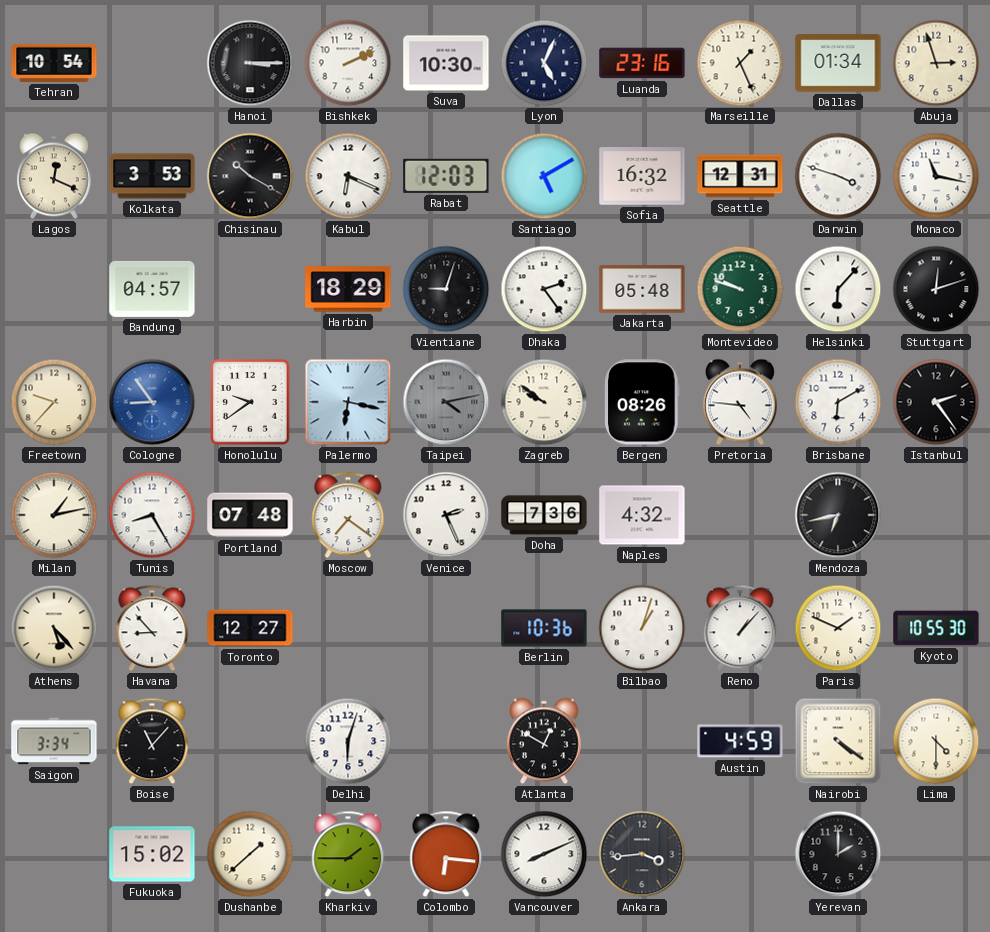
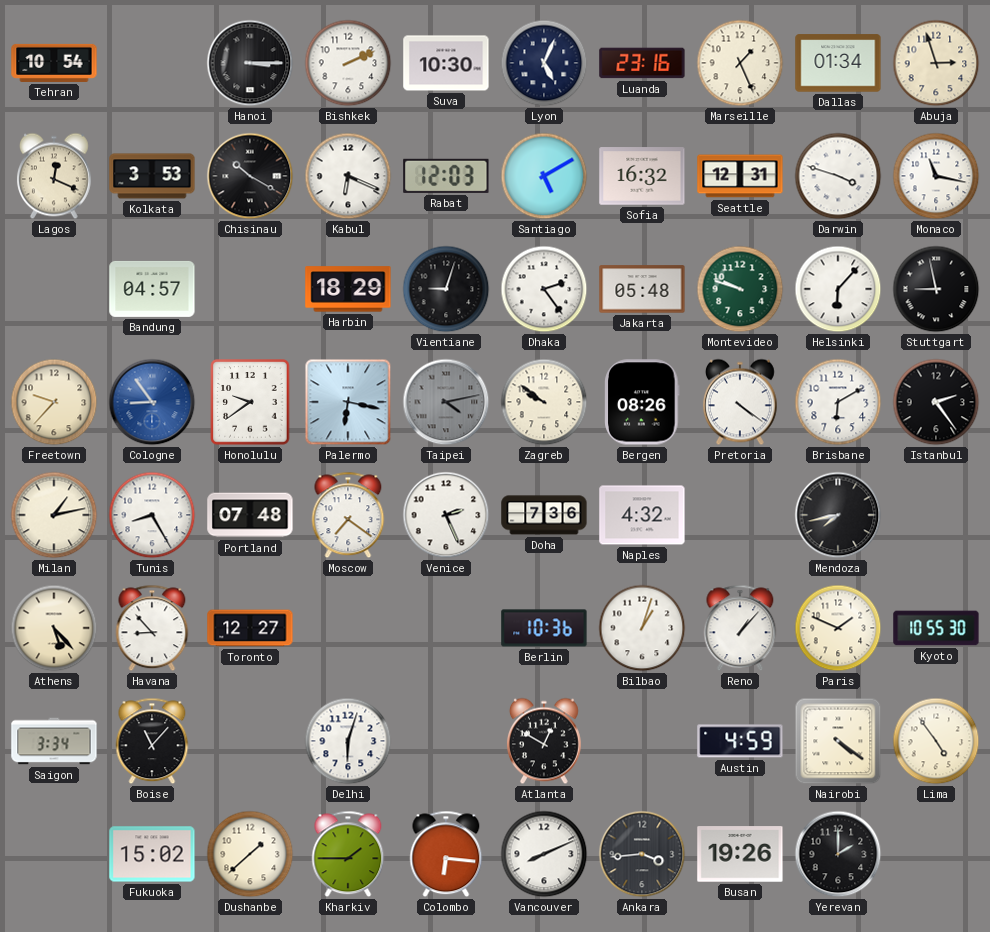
Stuttgart: 12:12 -> 8:58 (936, 289)
Pretoria: 4:46 -> 4:21 (740, 402)
Mendoza: 6:43 -> 7:43 (838, 515)
Lima: 4:30 -> 4:54 (936, 741)
Busan: none -> 19:26 (740, 854)
